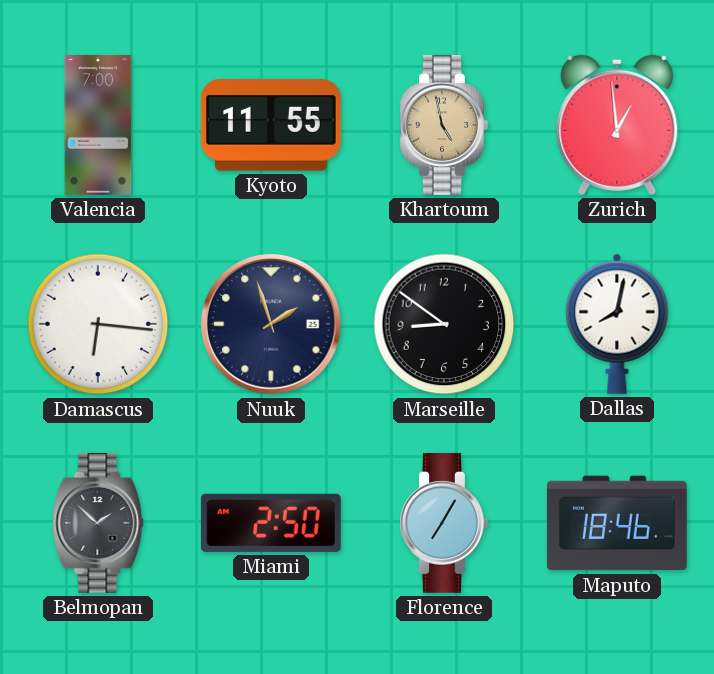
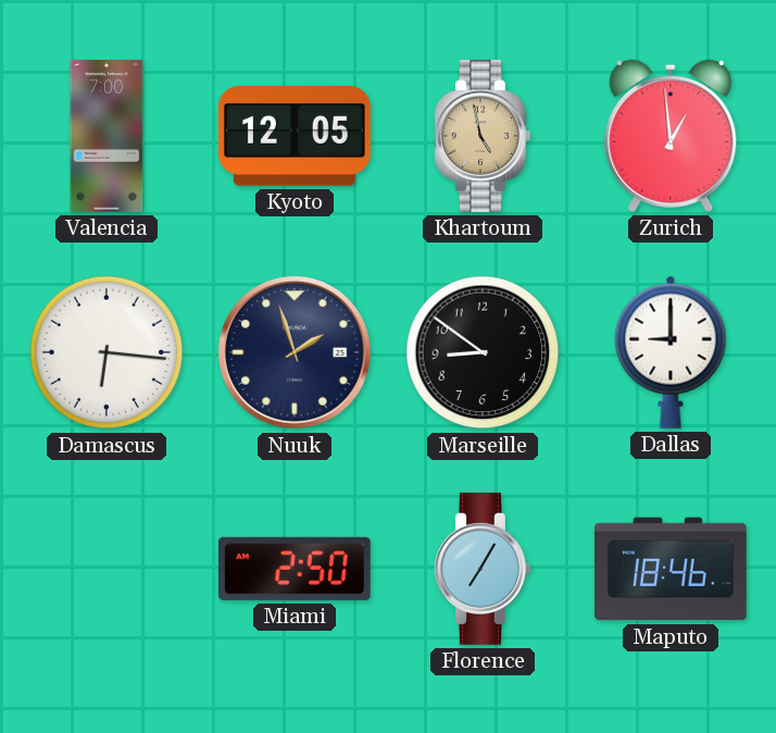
Kyoto: 11:55 -> 12:05 (295, 136)
Dallas: 8:02 -> 9:00 (671, 352)
Belmopan: 1:52 -> none (98, 523)
